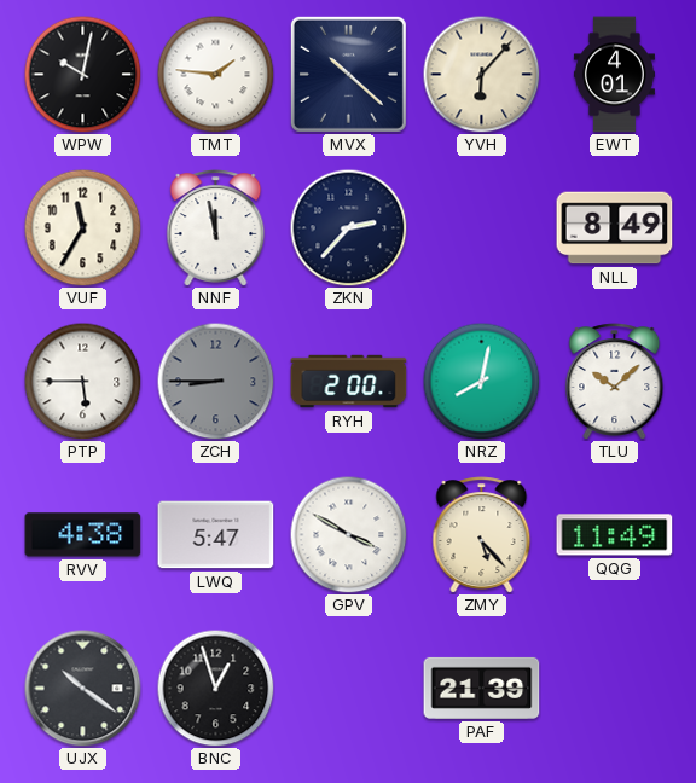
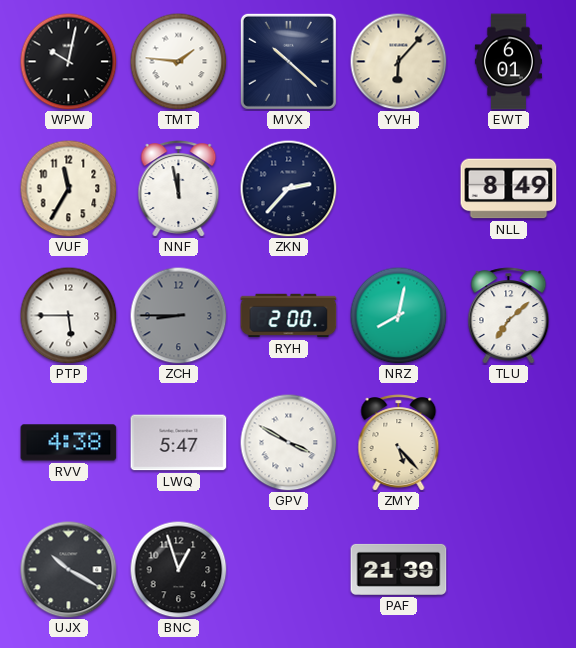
EWT: 4:01 -> 6:01 (508, 62)
TLU: 10:08 -> 7:08 (509, 316)
QQG: 11:49 -> none (615, 535)
UJX: 10:21 -> 10:20 (69, 570)
